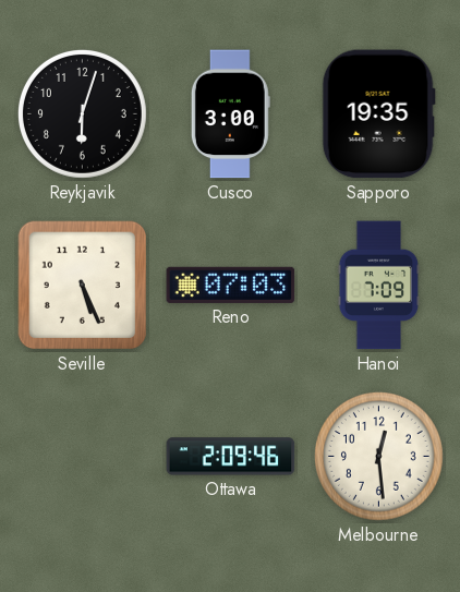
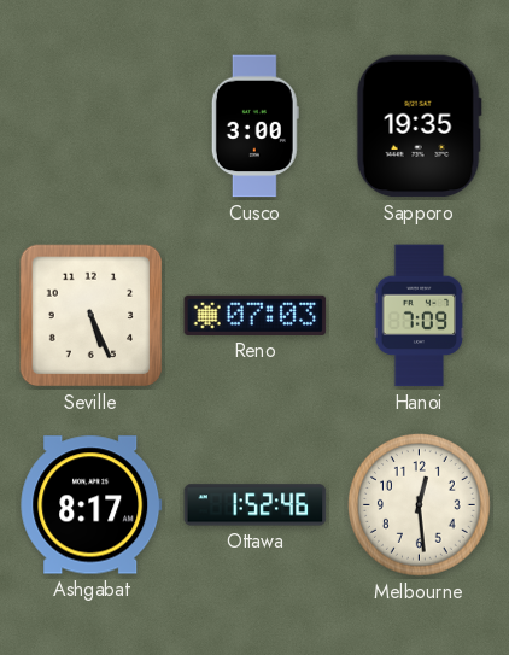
Reykjavik: 6:03 -> none (82, 113)
Ashgabat: none -> 8:17 (92, 505)
Ottawa: 2:09 -> 1:52 (256, 505)
